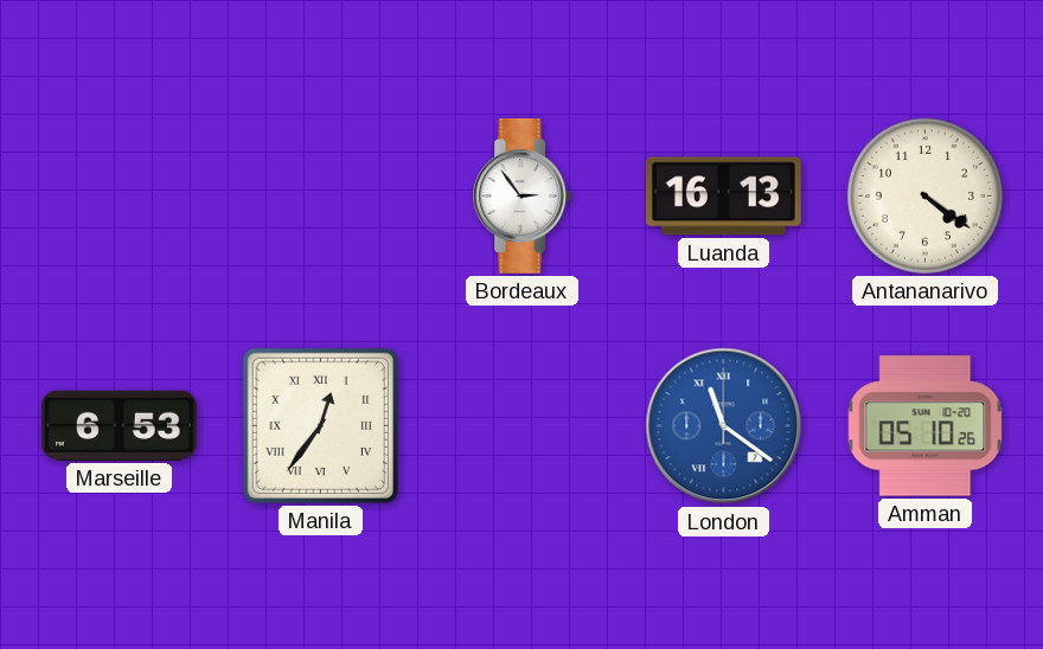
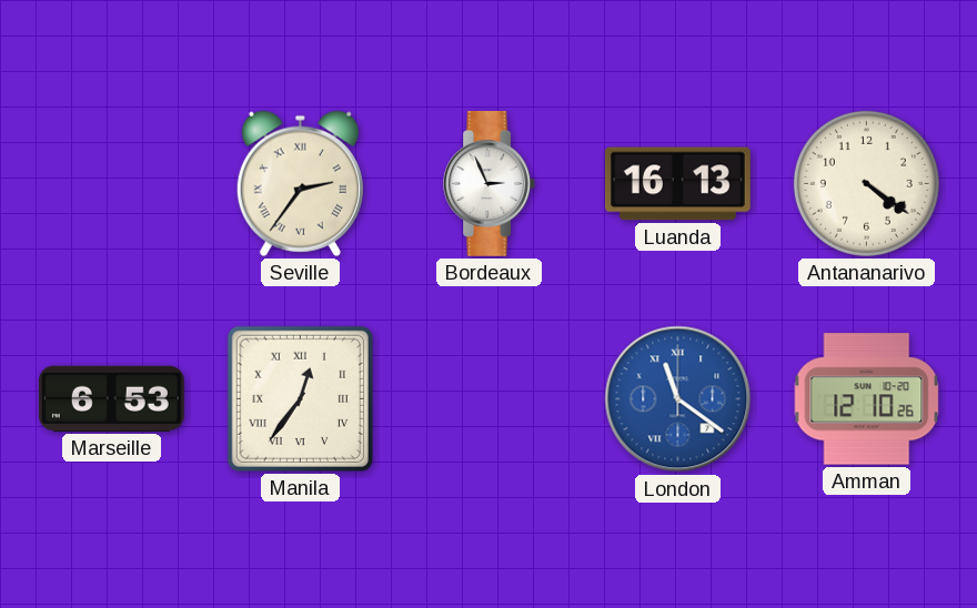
Seville: none -> 2:36 (300, 183)
Bordeaux: 2:54 -> 2:56 (490, 183)
Amman: 05:10 -> 12:10 (867, 399)
